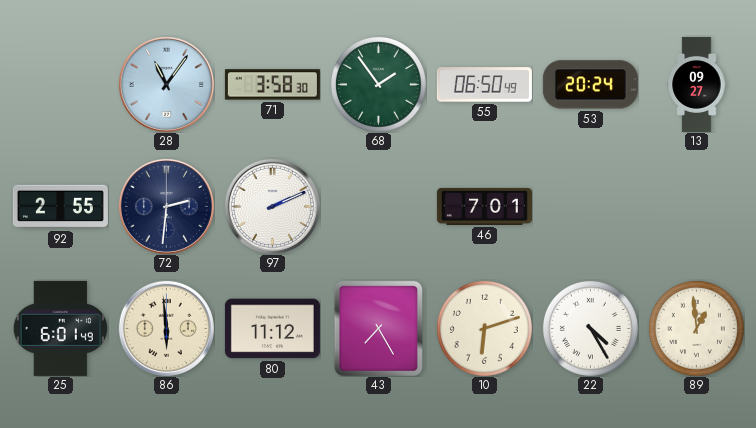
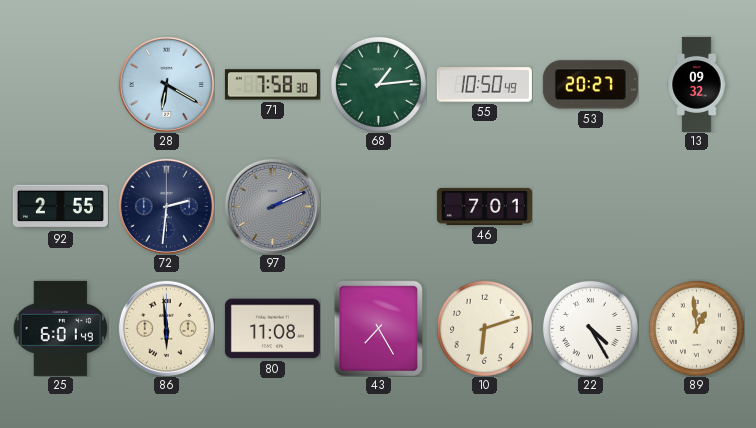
28: 11:06 -> 6:20 (166, 84)
71: 3:58 -> 7:58 (272, 85)
68: 1:54 -> 1:14 (378, 84)
55: 06:50 -> 10:50 (484, 85)
53: 20:24 -> 20:27 (590, 85)
13: 09:27 -> 09:32 (697, 84)
97 dial: white -> grey (272, 206)
80: 11:12 -> 11:08 (272, 329)
